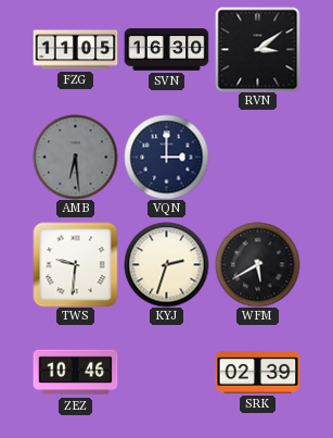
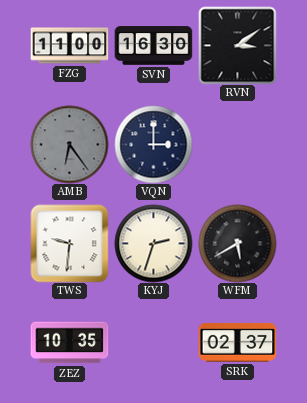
FZG: 11:05 -> 11:00 (69, 46)
AMB: 6:29 -> 6:24 (69, 144)
ZEZ: 10:46 -> 10:35 (69, 343)
SRK: 02:39 -> 02:37 (237, 343)
